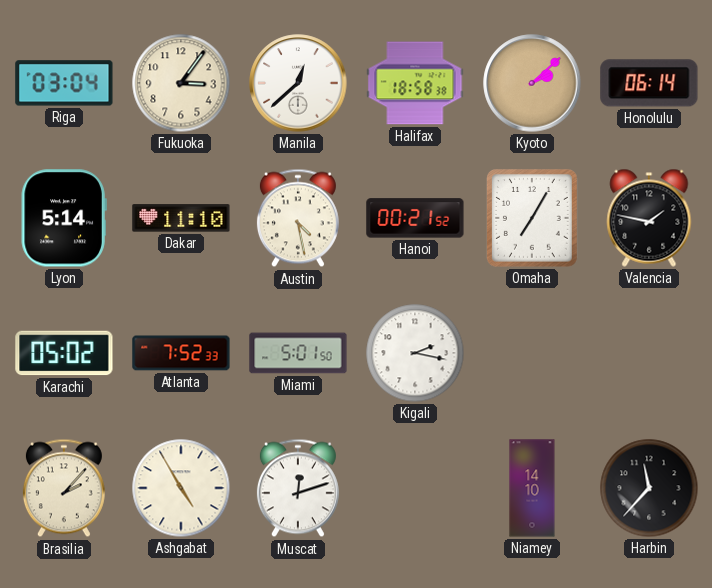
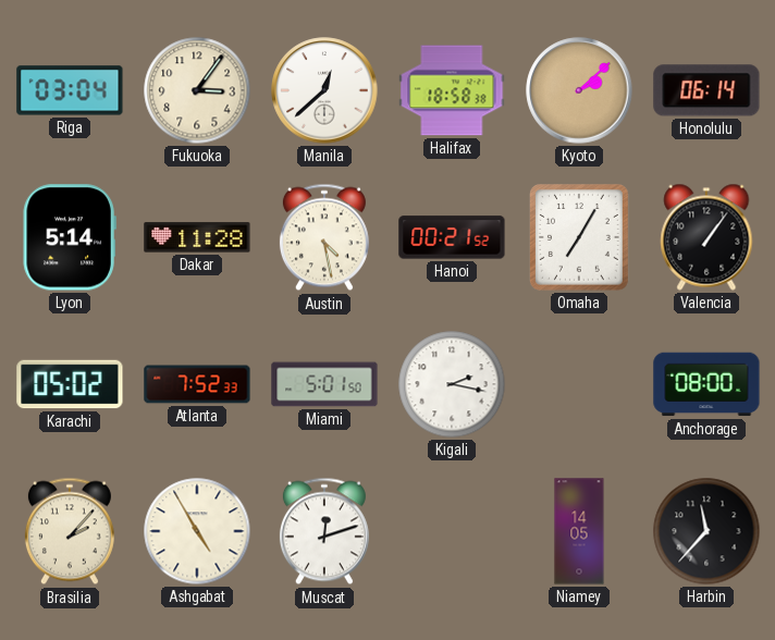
Dakar: 11:10 -> 11:28 (197, 237)
Valencia: 1:47 -> 1:06 (706, 237)
Anchorage: none -> 08:00 (706, 384)
Niamey: 14:10 -> 14:05 (579, 531)
